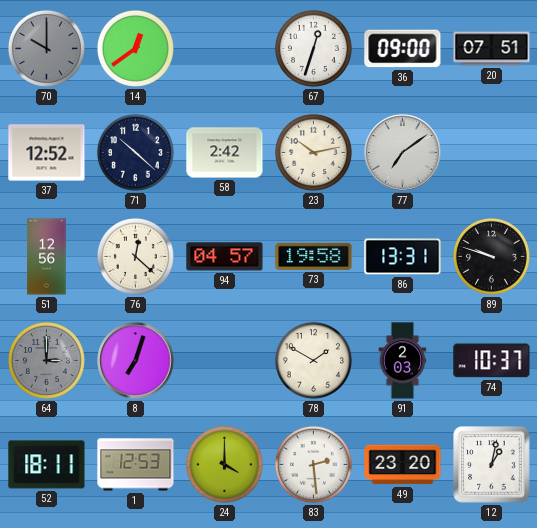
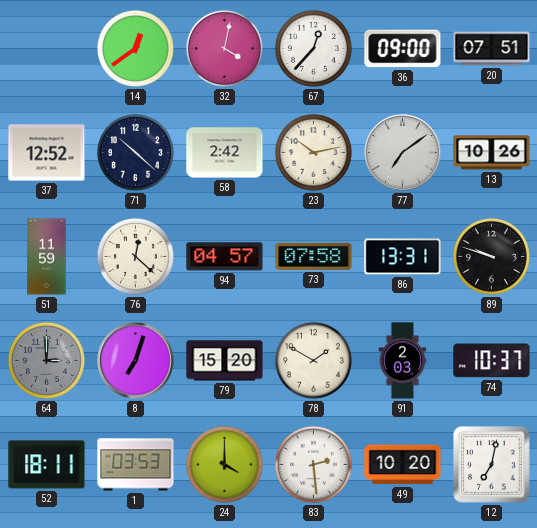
70: 10:00 -> none (46, 48)
32: none -> 4:02 (224, 48)
67: 12:33 -> 12:37 (313, 48)
13: none -> 10:26 (492, 153)
51: 12:56 -> 11:59 (47, 257)
73: 19:58 -> 07:58 (314, 256)
79: none -> 15:20 (225, 361)
1: 12:53 -> 03:53 (136, 465)
49: 23:20 -> 10:20 (403, 465)
12: 1:02 -> 7:02 (492, 465)
